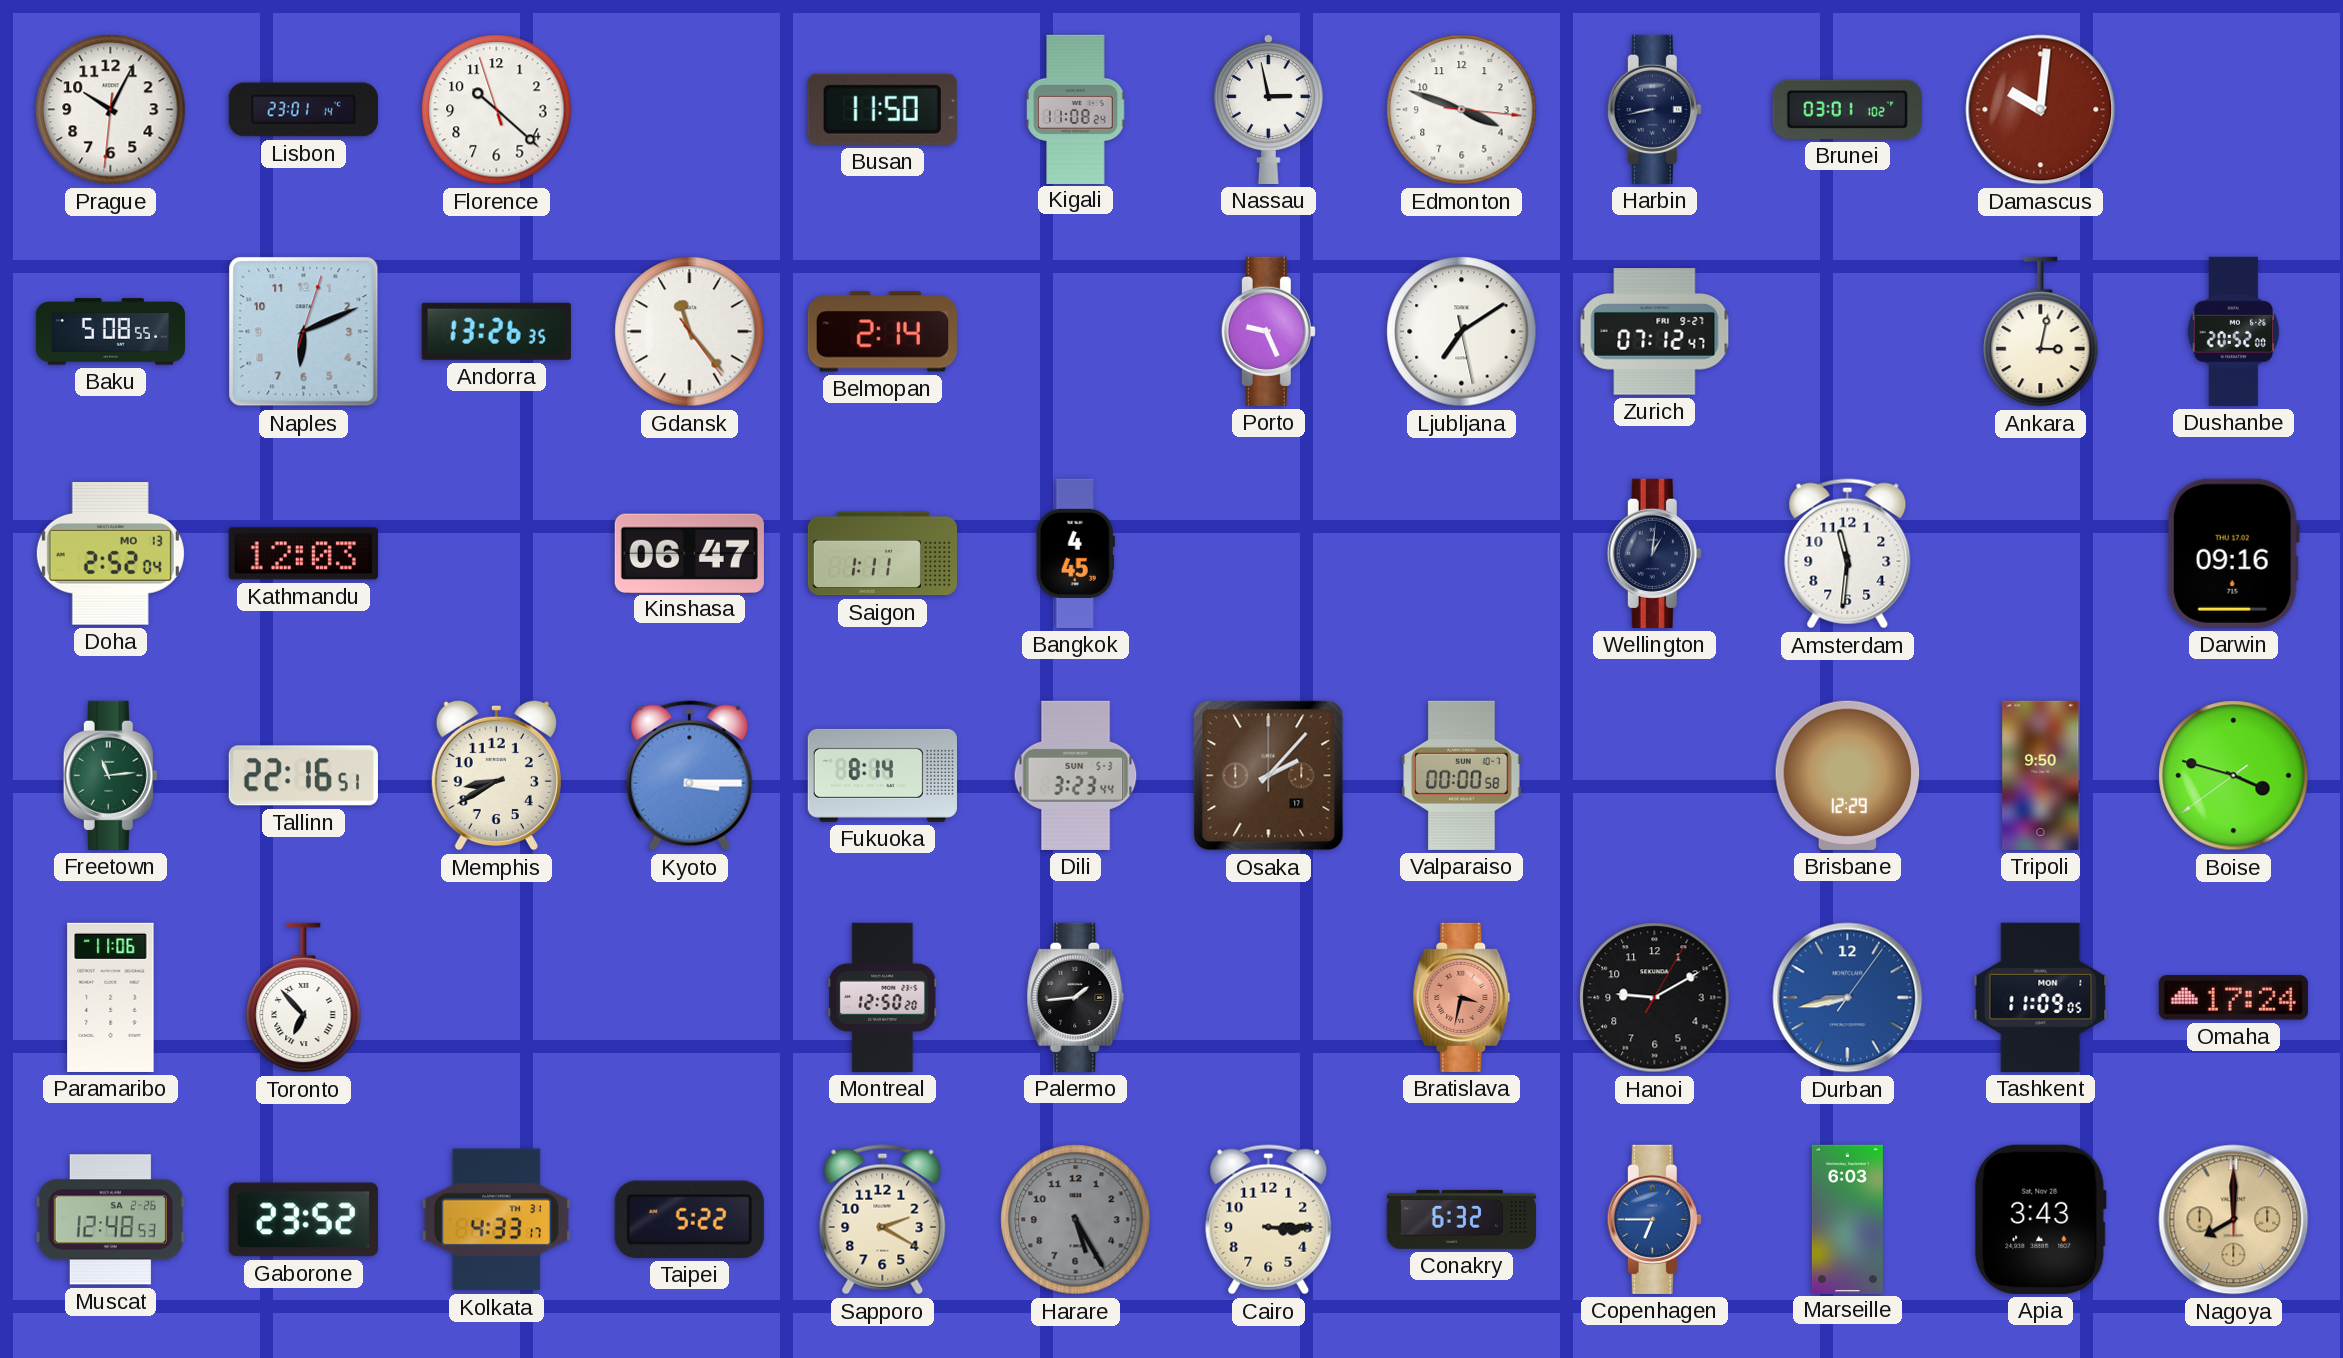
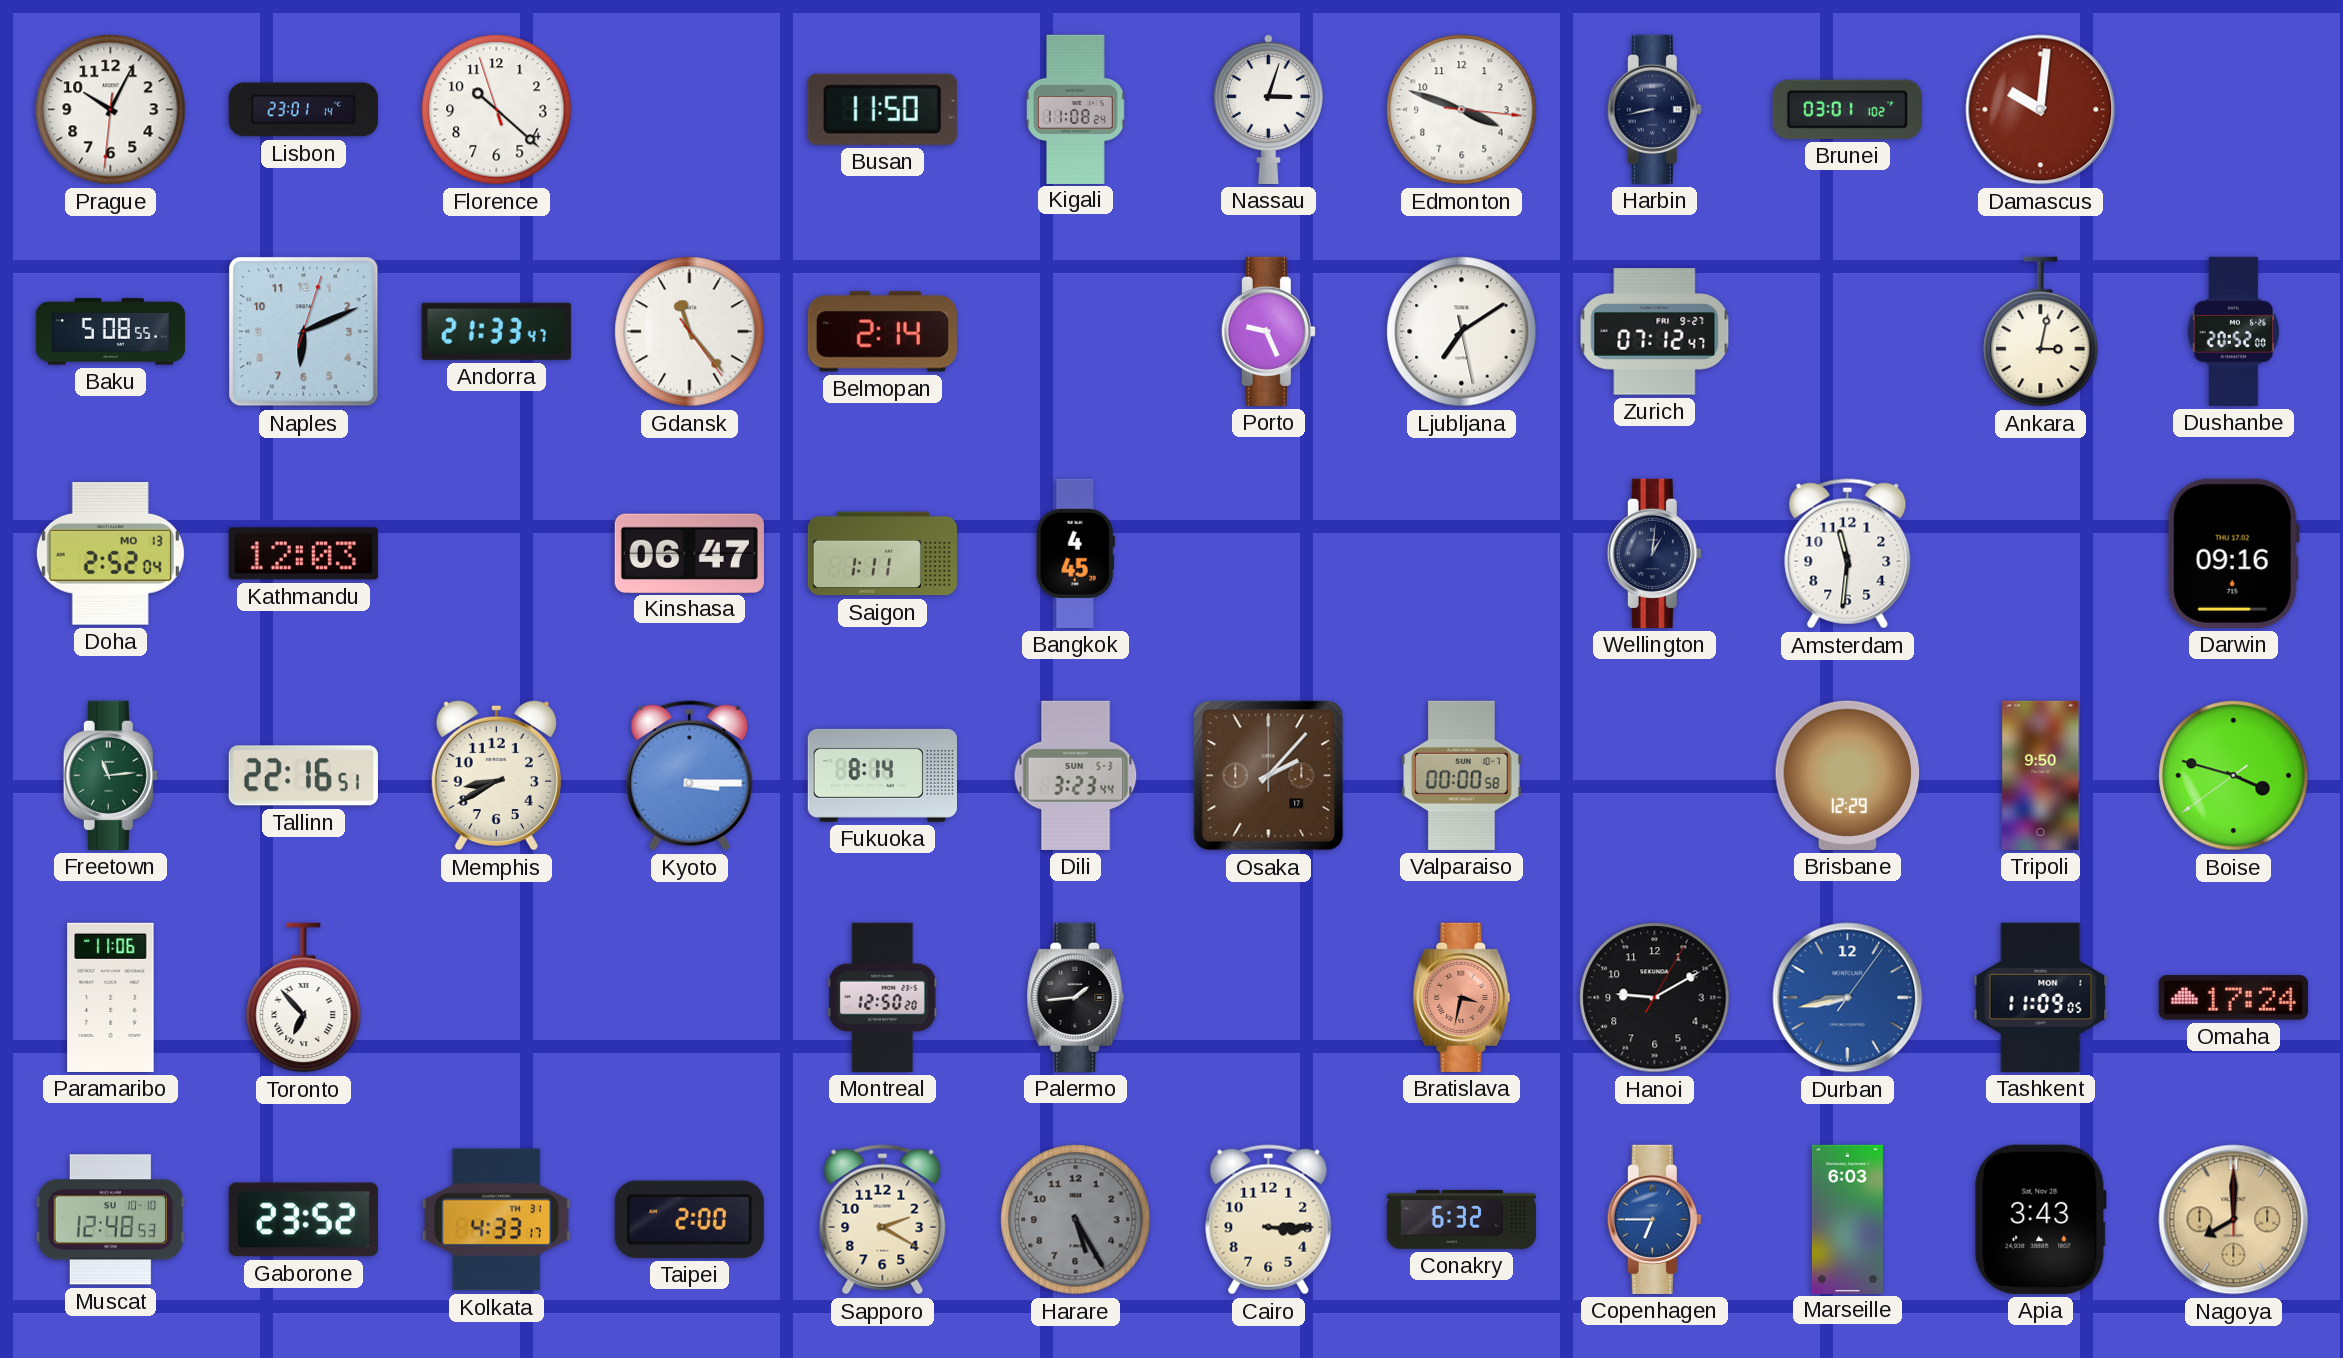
Nassau: 2:58 -> 3:03 (1268, 109)
Andorra: 13:26 -> 21:33 (496, 331)
Muscat date: SA 2-26 -> SU 10-10 (110, 1220)
Taipei: 5:22 -> 2:00 (689, 1219)
